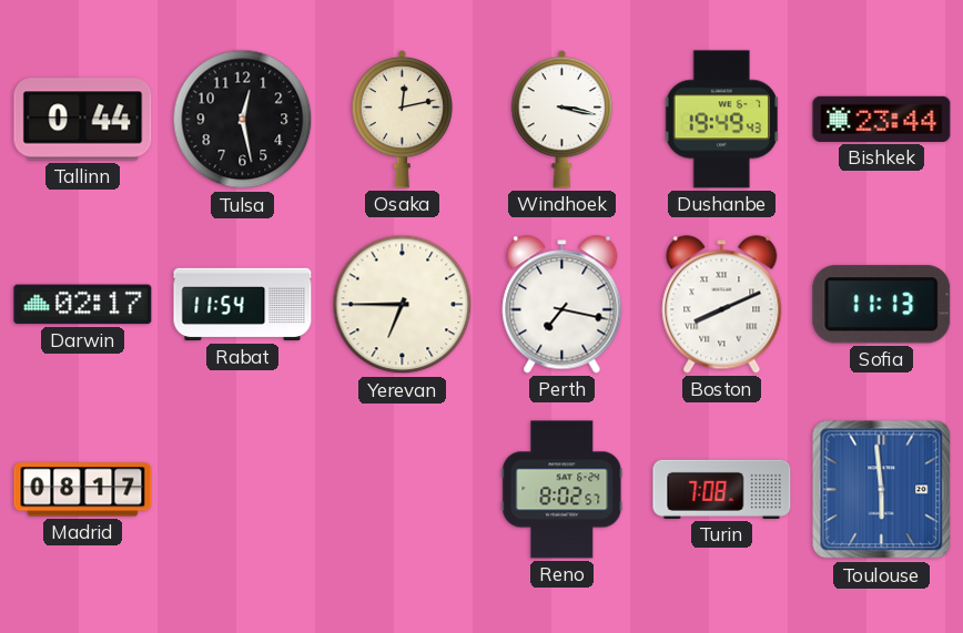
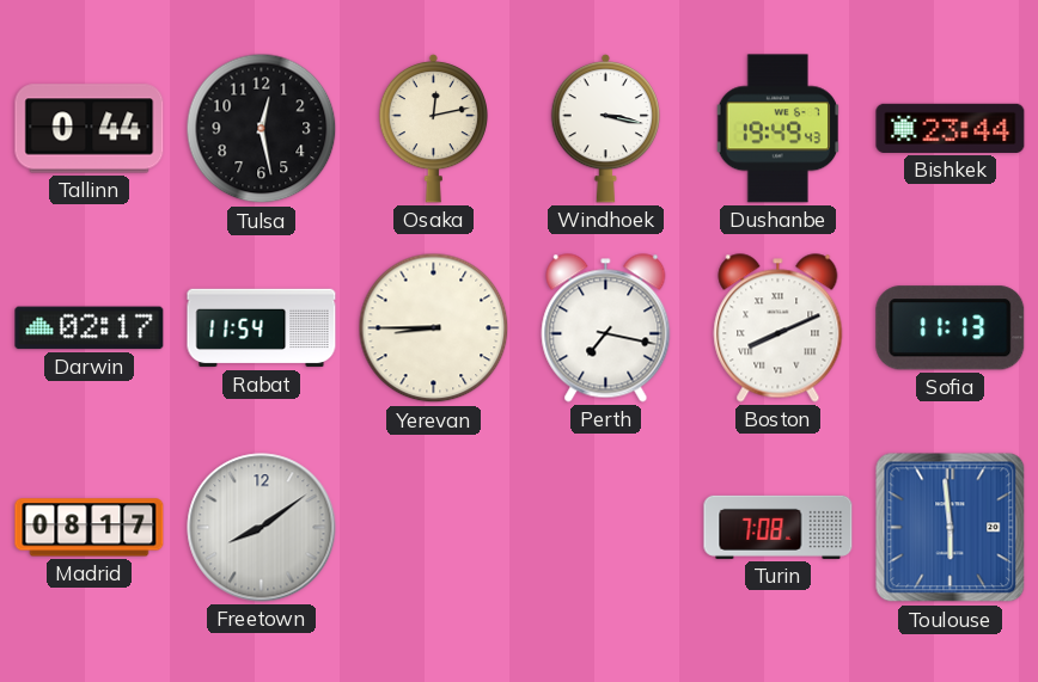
Yerevan: 6:45 -> 8:45 (434, 328)
Freetown: none -> 8:09 (262, 528)
Reno: 8:02 -> none (562, 490)
